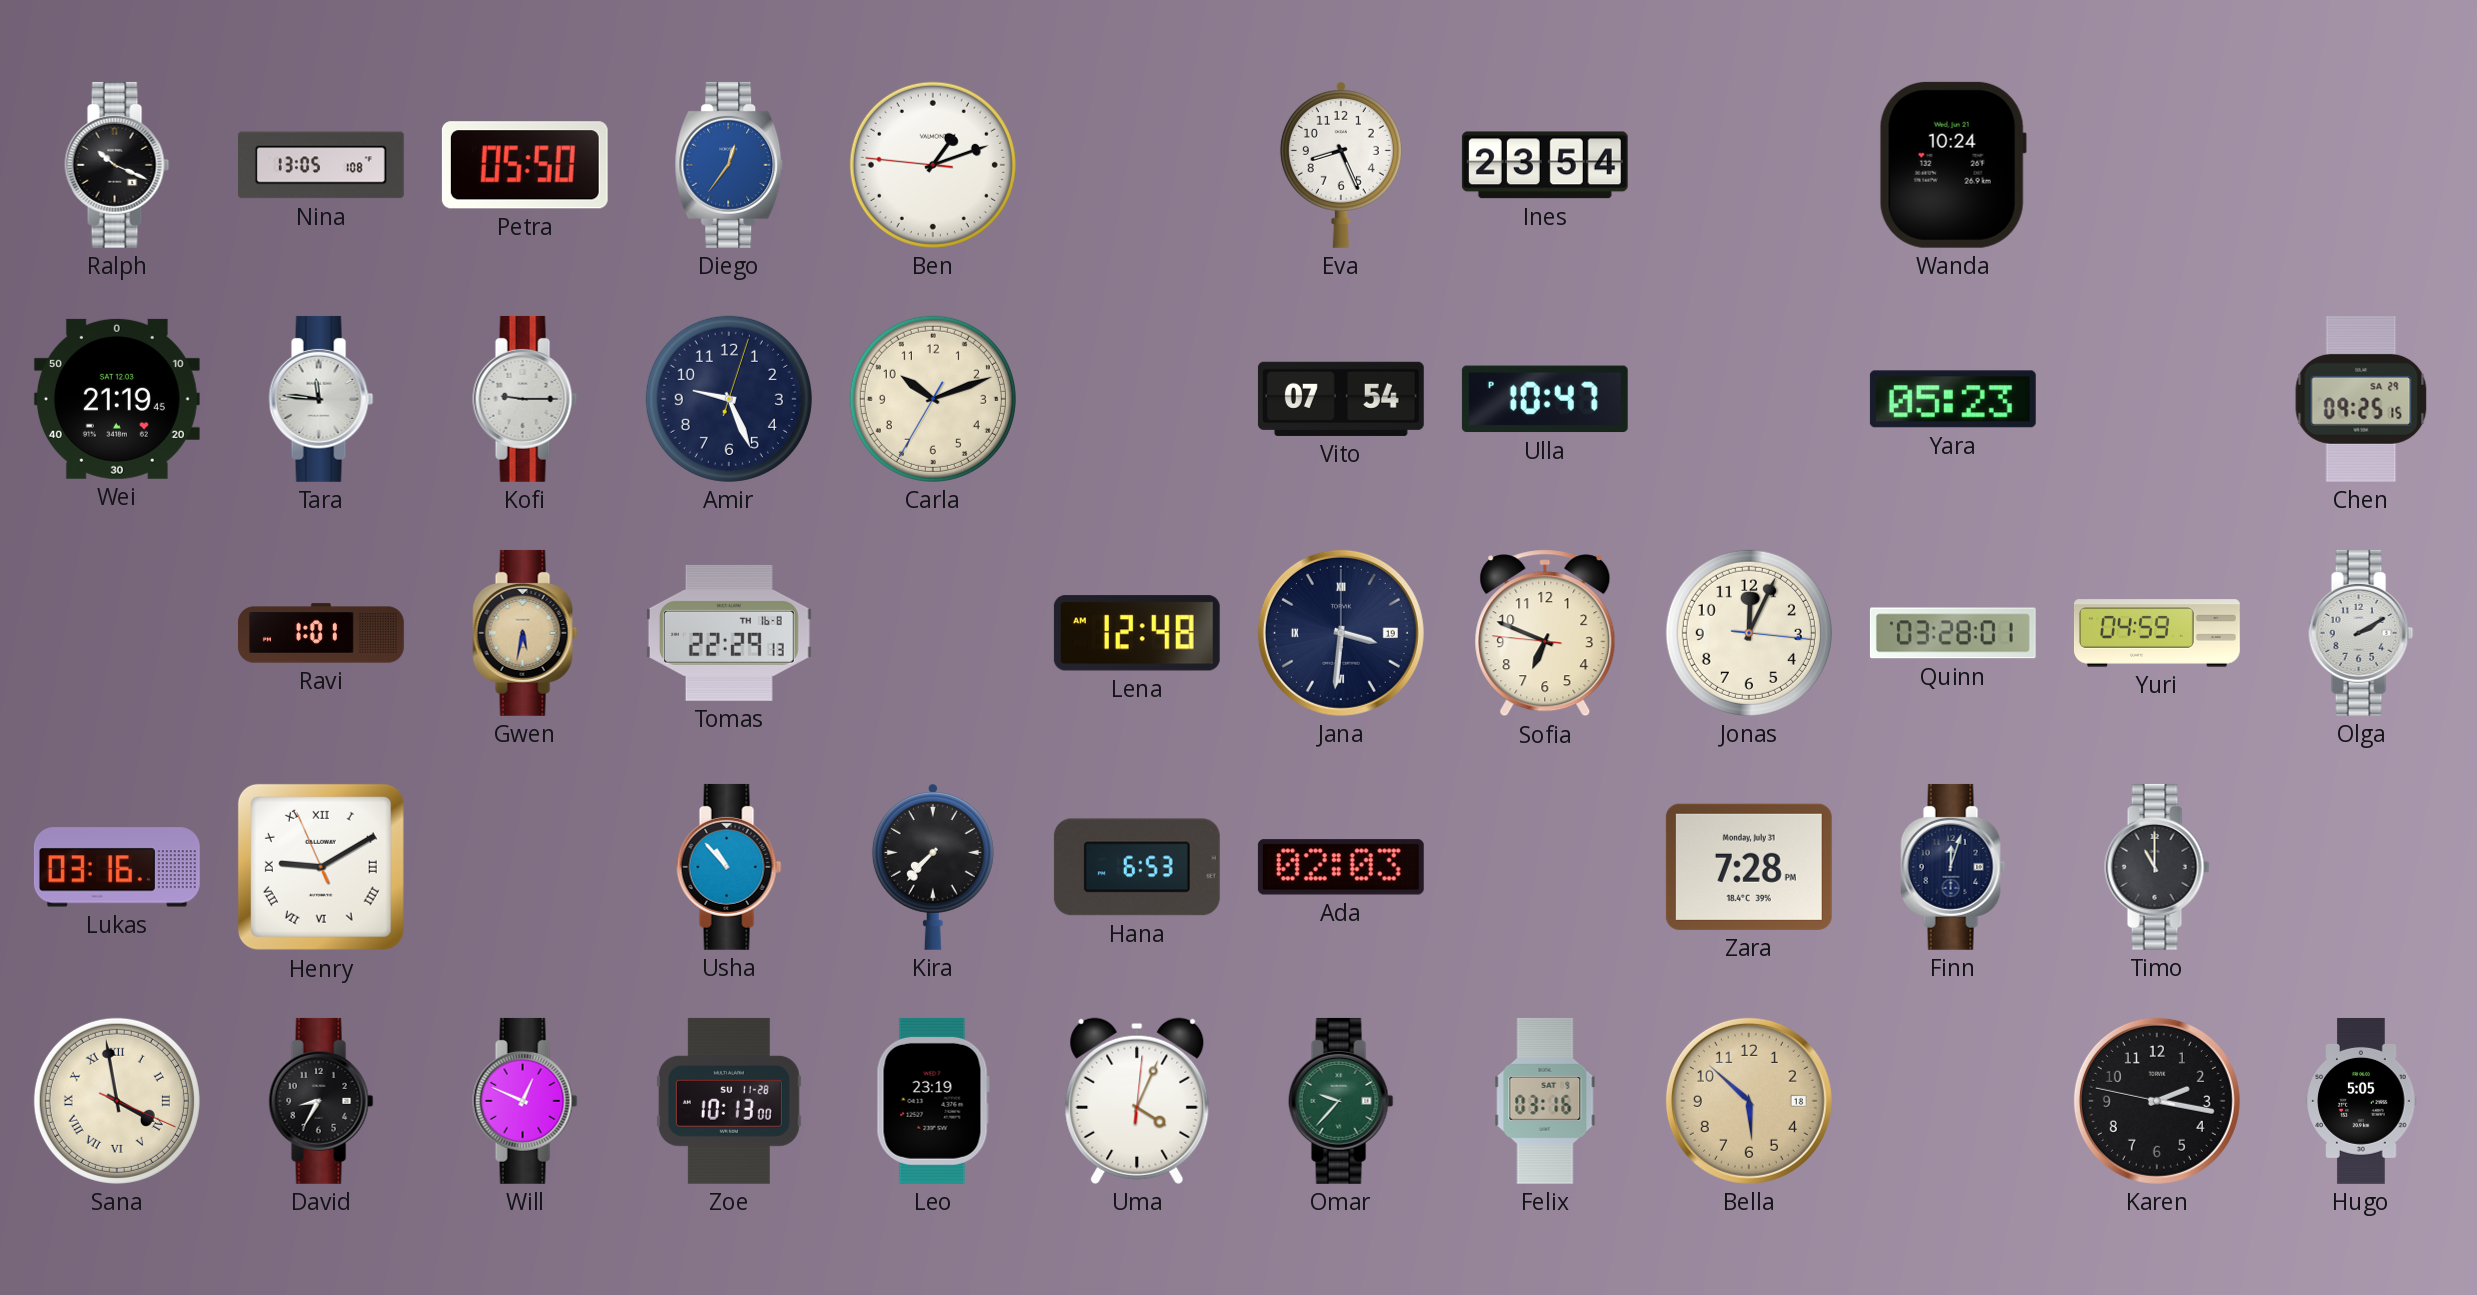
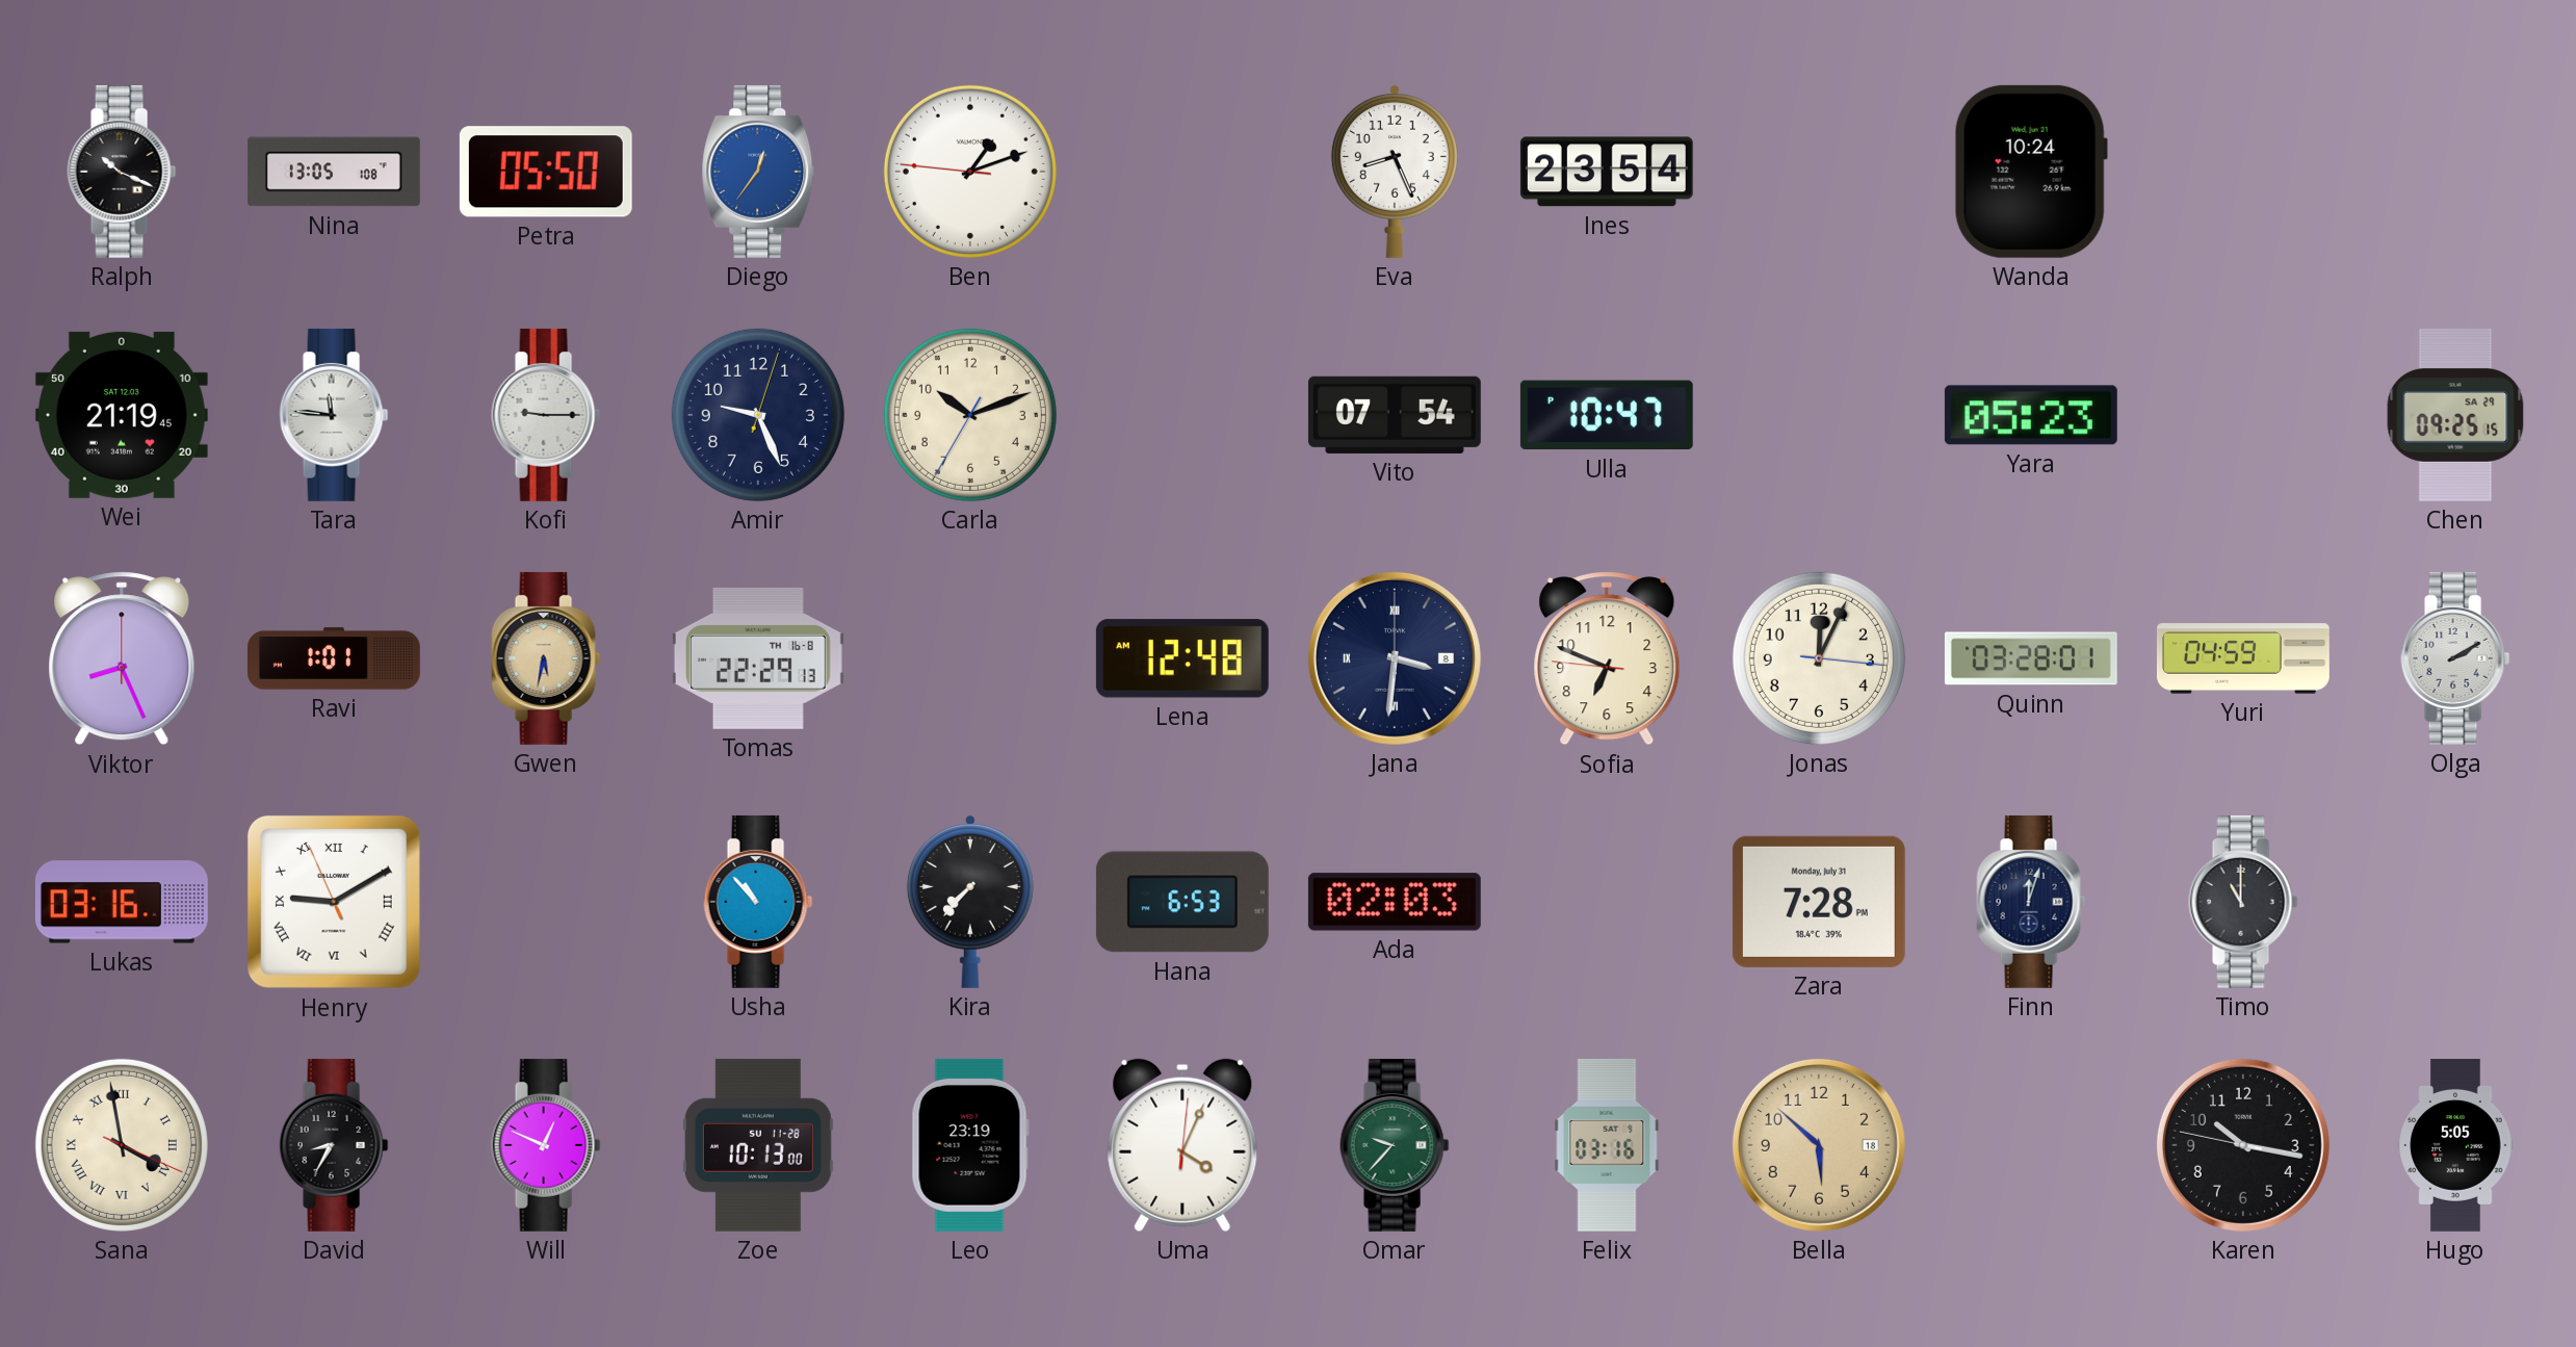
Viktor: none -> 8:26 (122, 658)
Jana date: 19 -> 8 (1395, 658)
Karen: 2:16 -> 10:16 (2243, 1145)
